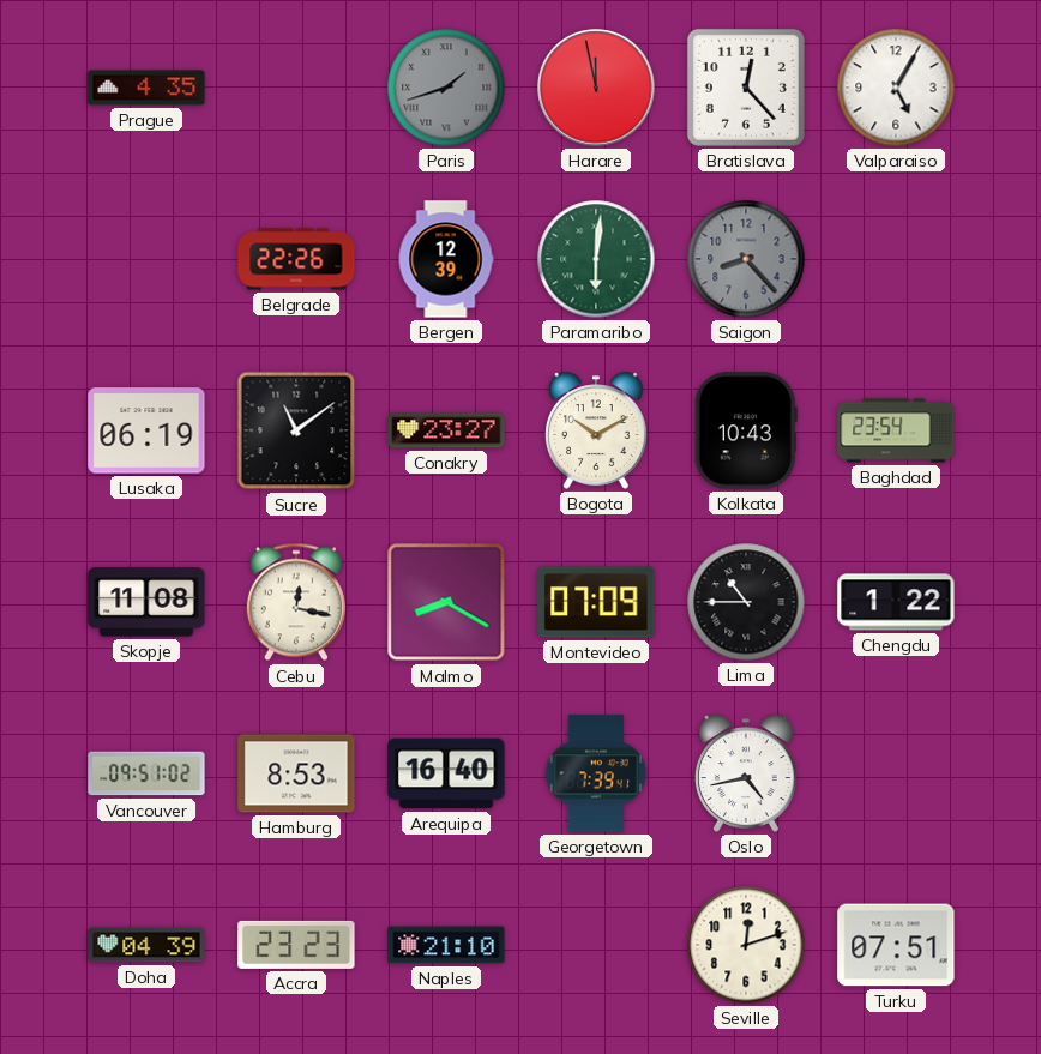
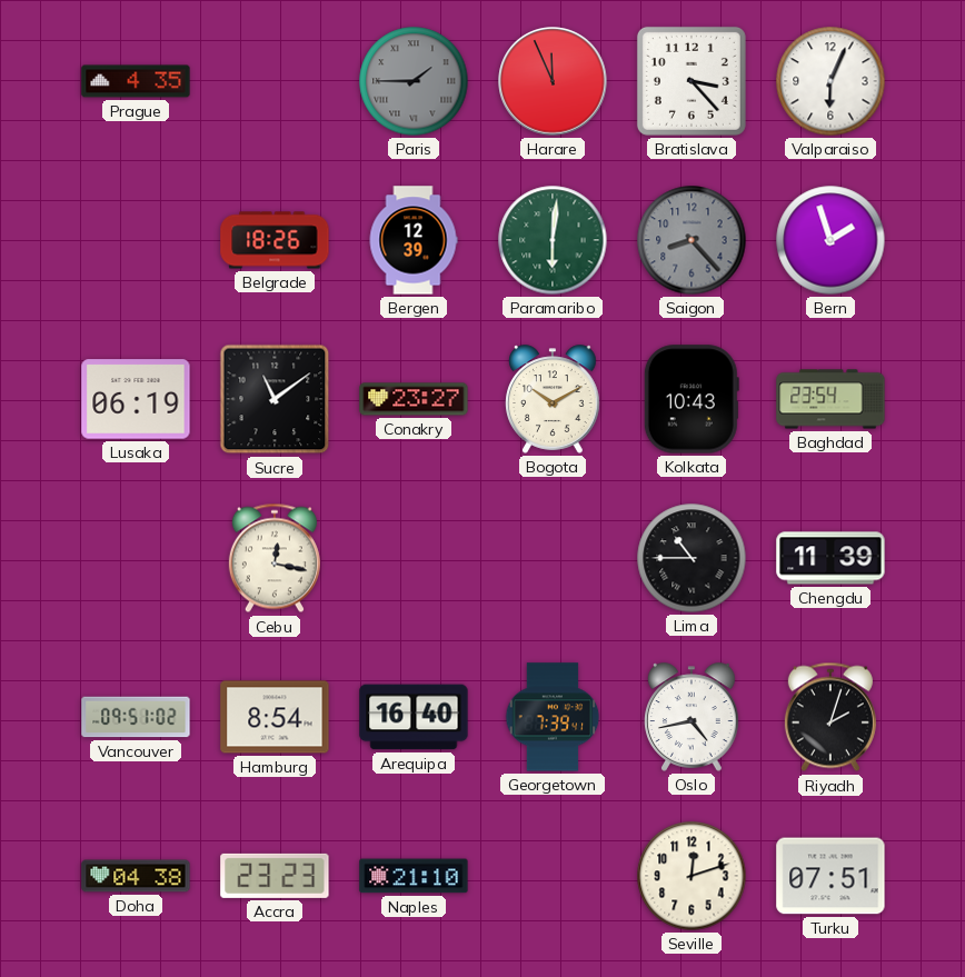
Paris: 1:42 -> 1:45 (414, 81)
Harare: 11:58 -> 11:56 (553, 81)
Bratislava: 12:23 -> 3:23 (692, 81)
Valparaiso: 5:05 -> 6:04 (830, 81)
Belgrade: 22:26 -> 18:26 (275, 240)
Bern: none -> 1:57 (830, 240)
Skopje: 11:08 -> none (146, 602)
Malmo: 8:20 -> none (446, 602)
Montevideo: 07:09 -> none (596, 602)
Chengdu: 1:22 -> 11:39 (830, 558)
Hamburg: 8:53 -> 8:54 (275, 717)
Riyadh: none -> 2:03 (830, 717)
Doha: 04:39 -> 04:38 (136, 876)
